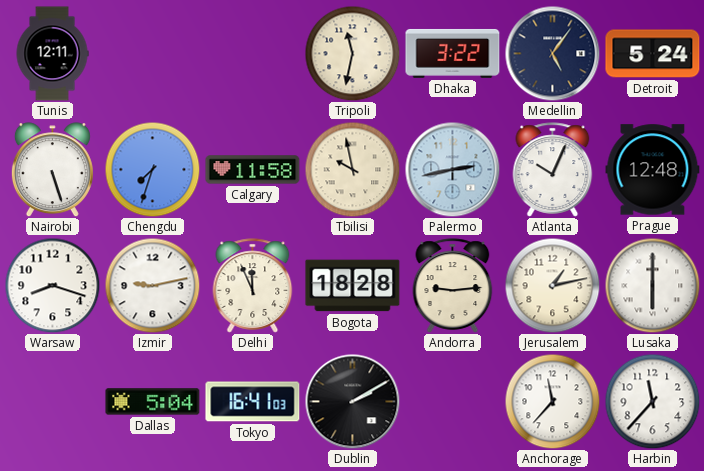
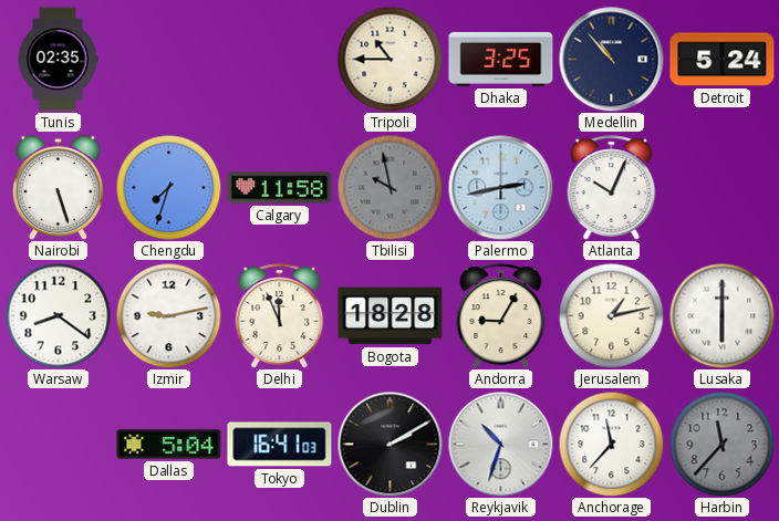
Tunis: 12:11 -> 02:35 (58, 60)
Tripoli: 11:32 -> 10:45 (389, 59)
Dhaka: 3:22 -> 3:25 (501, 59)
Medellin: 5:06 -> 10:53 (611, 59)
Tbilisi dial: cream -> grey (389, 187)
Prague: 12:48 -> none (653, 170)
Warsaw: 8:18 -> 8:21 (58, 315)
Andorra: 9:14 -> 9:05 (501, 316)
Reykjavik: none -> 10:33 (500, 444)
Harbin dial: white -> grey (721, 444)
